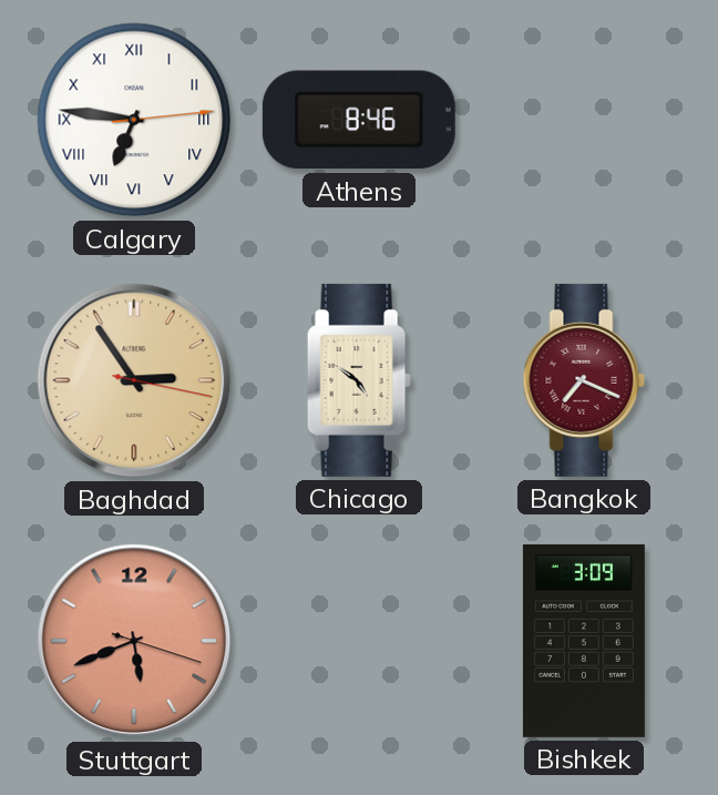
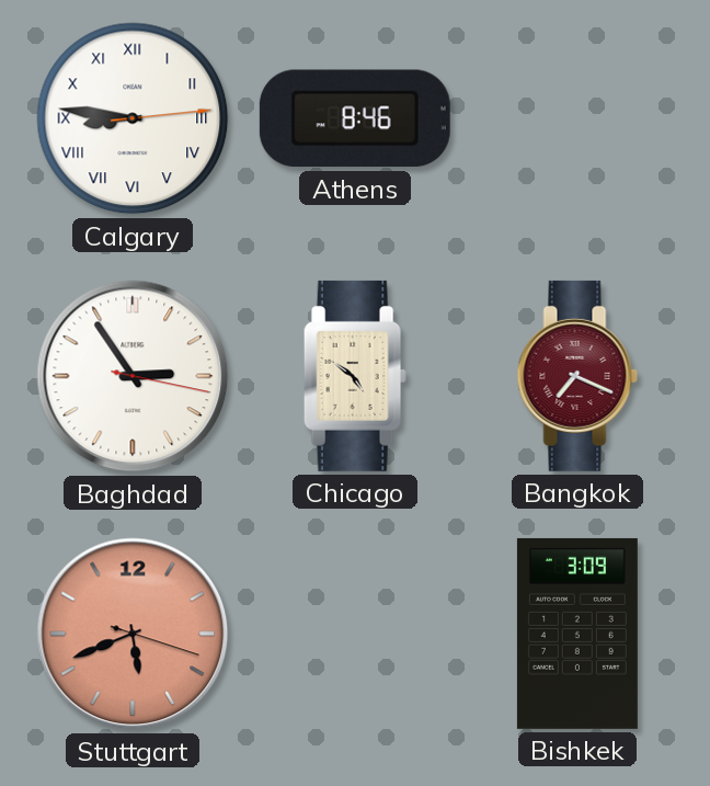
Calgary: 6:46 -> 8:46 (133, 118)
Baghdad dial: champagne -> white (133, 376)
